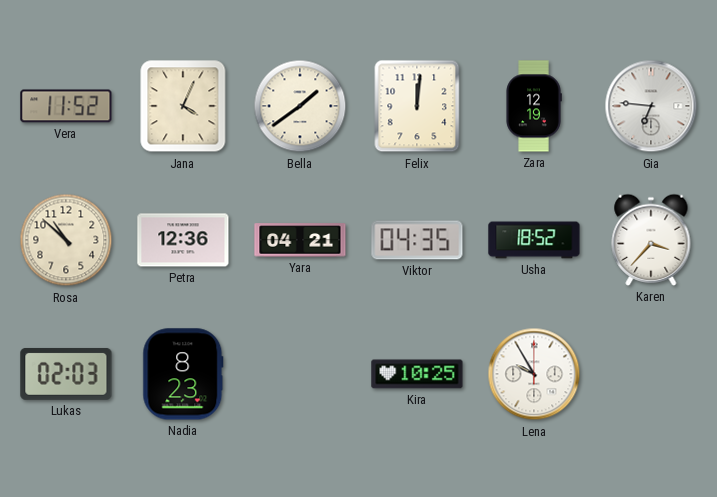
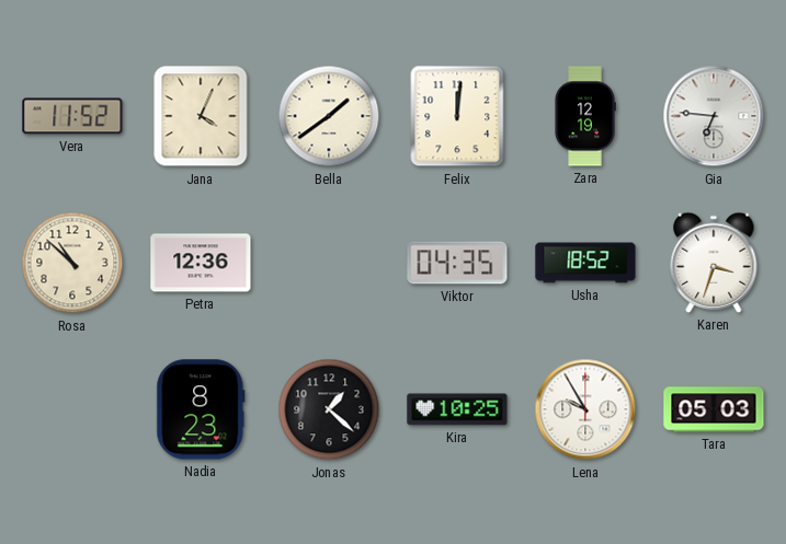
Yara: 04:21 -> none (300, 240)
Karen: 3:37 -> 3:33 (714, 263)
Lukas: 02:03 -> none (66, 374)
Jonas: none -> 1:22 (329, 409)
Tara: none -> 05:03 (714, 409)
